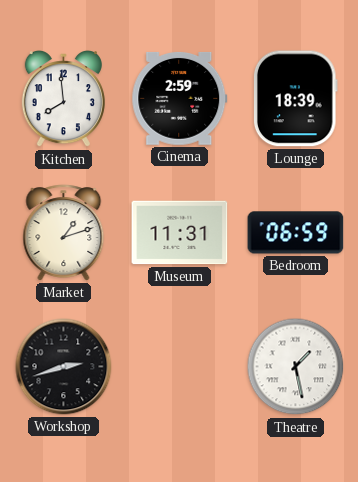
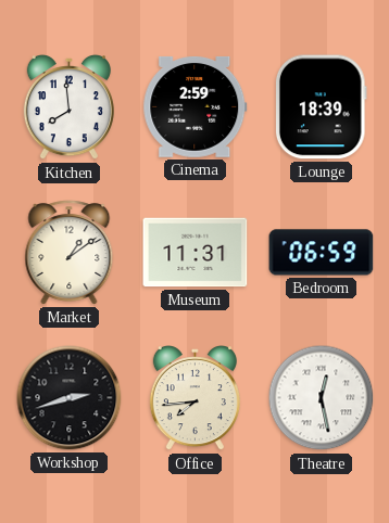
Market: 1:12 -> 1:09 (70, 253)
Office: none -> 7:44 (195, 399)
Theatre: 1:28 -> 12:28 (322, 398)
